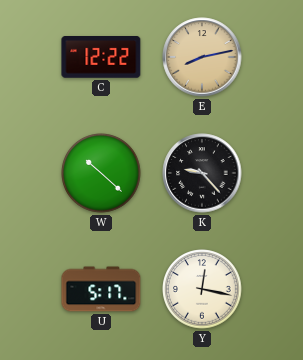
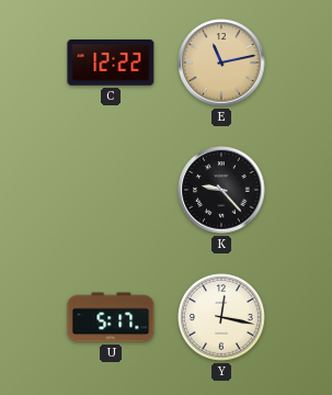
E: 8:13 -> 11:13 (221, 63)
W: 10:22 -> none (101, 173)
